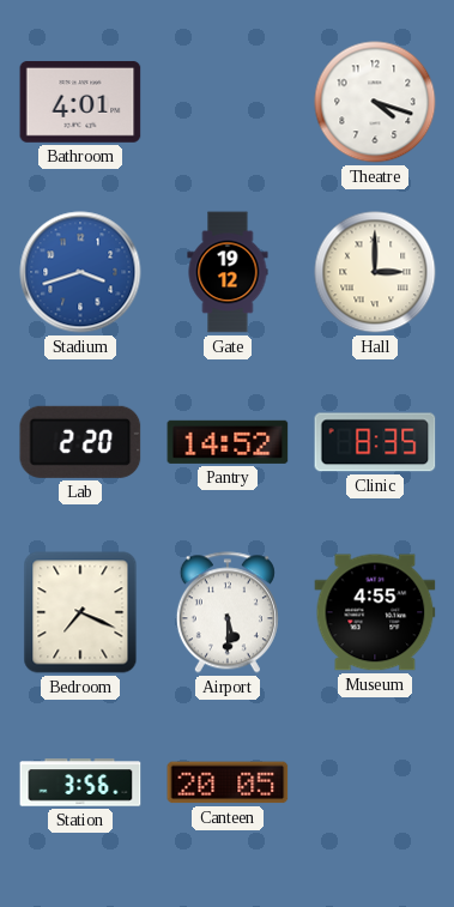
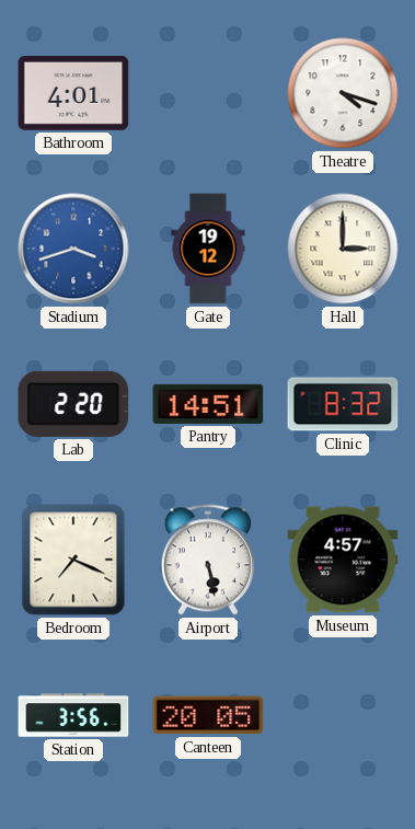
Pantry: 14:52 -> 14:51 (208, 404)
Clinic: 8:35 -> 8:32 (343, 404)
Airport: 5:30 -> 5:28 (208, 560)
Museum: 4:55 -> 4:57 (343, 560)
